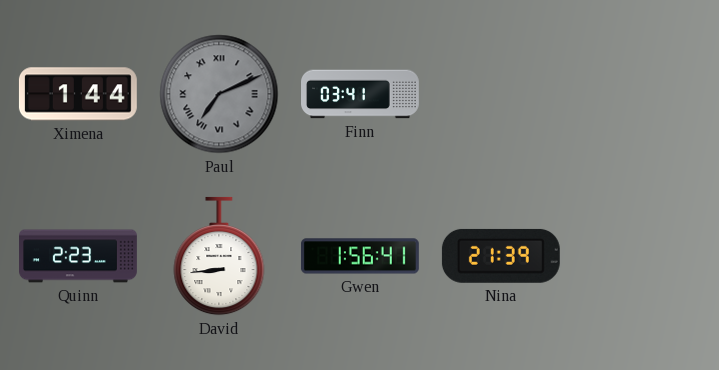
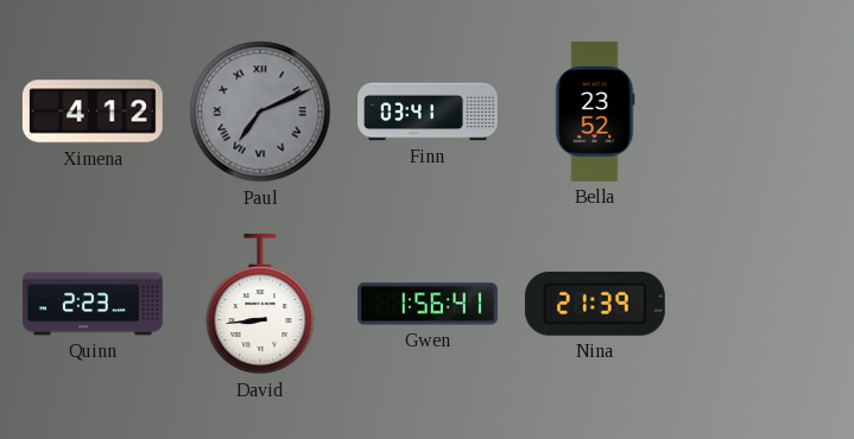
Ximena: 1:44 -> 4:12 (93, 112)
Bella: none -> 23:52 (595, 112)
